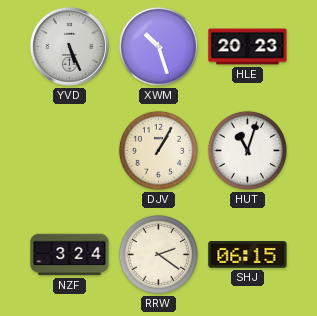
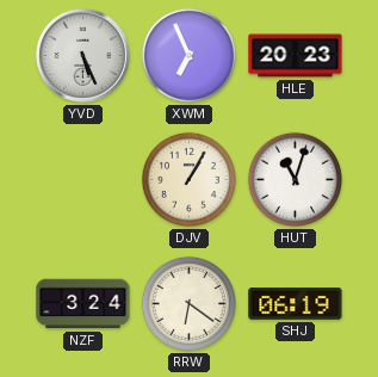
XWM: 10:27 -> 6:56 (188, 55)
RRW: 2:21 -> 6:21 (188, 303)
SHJ: 06:15 -> 06:19 (296, 304)
